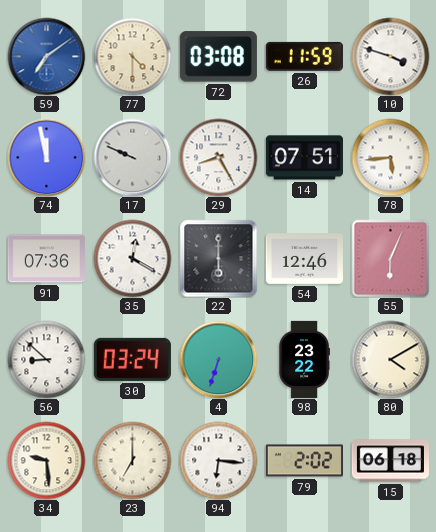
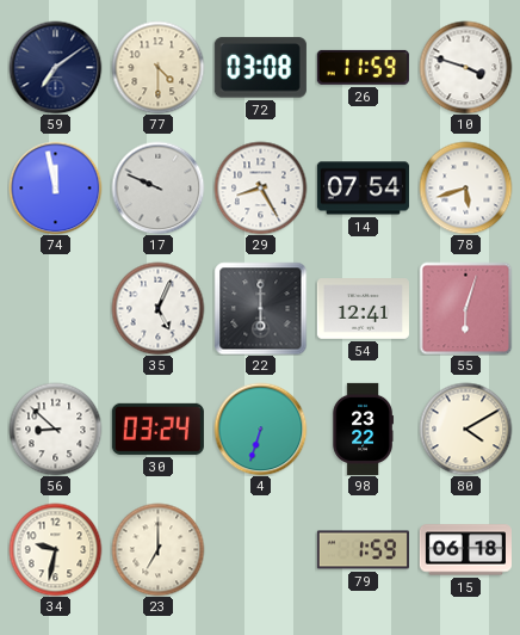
59 dial: blue -> navy (55, 67)
14: 07:51 -> 07:54 (363, 189)
78: 5:44 -> 5:42 (465, 187)
91: 07:36 -> none (46, 259)
35: 12:20 -> 5:04 (157, 308)
54: 12:46 -> 12:41 (363, 309)
55: 6:04 -> 6:03 (465, 308)
34: 9:29 -> 9:32 (55, 549)
94: 6:16 -> none (218, 460)
79: 2:02 -> 1:59 (363, 550)
